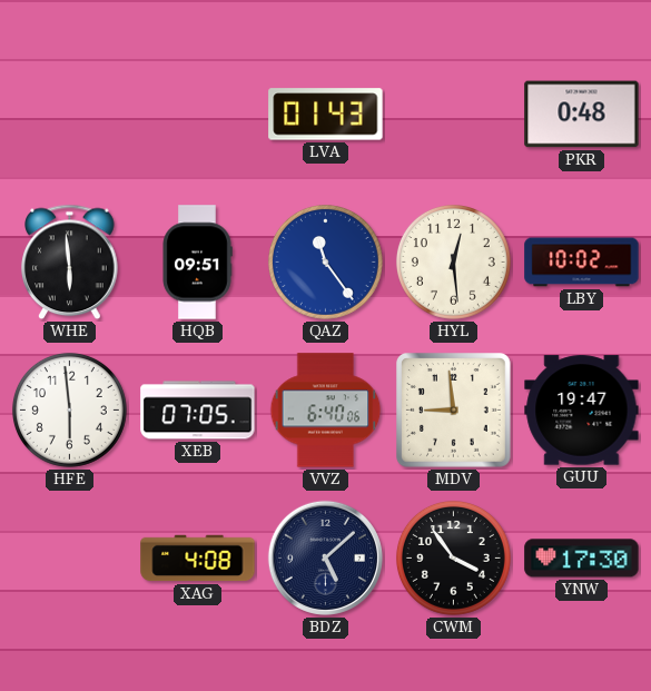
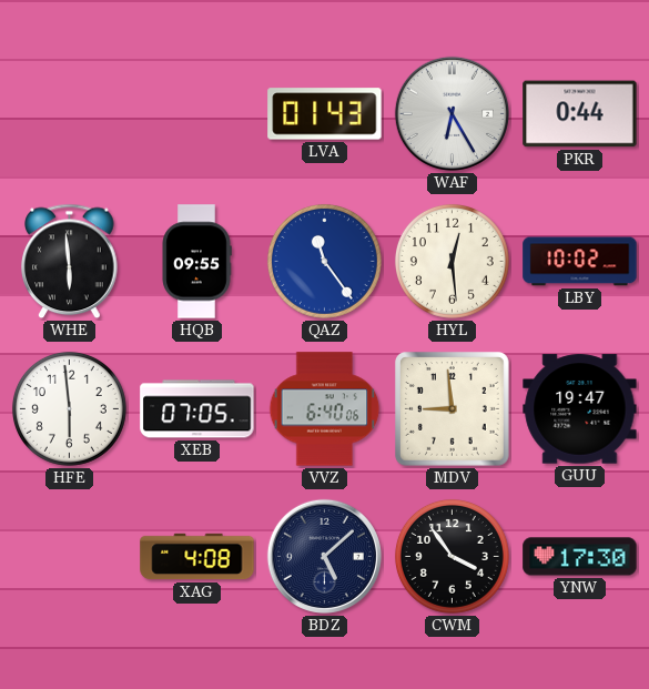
WAF: none -> 6:25 (452, 113)
PKR: 0:48 -> 0:44 (580, 114)
HQB: 09:51 -> 09:55 (196, 262)
